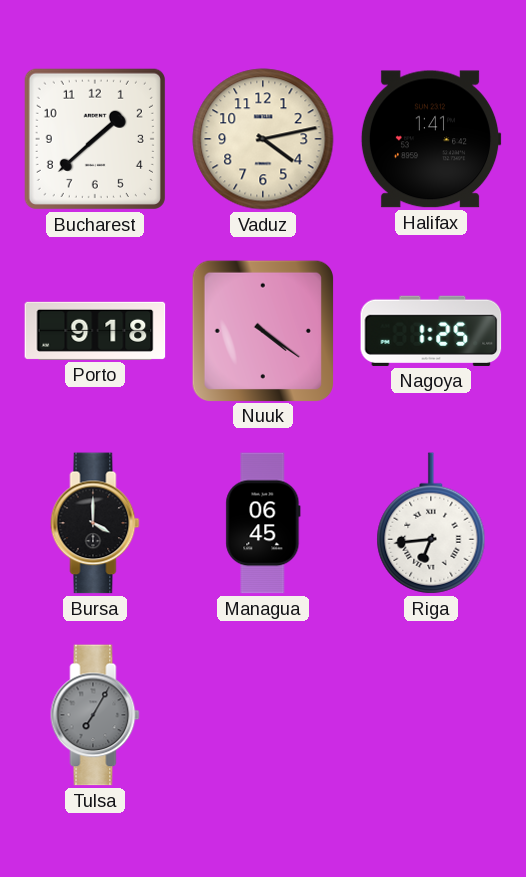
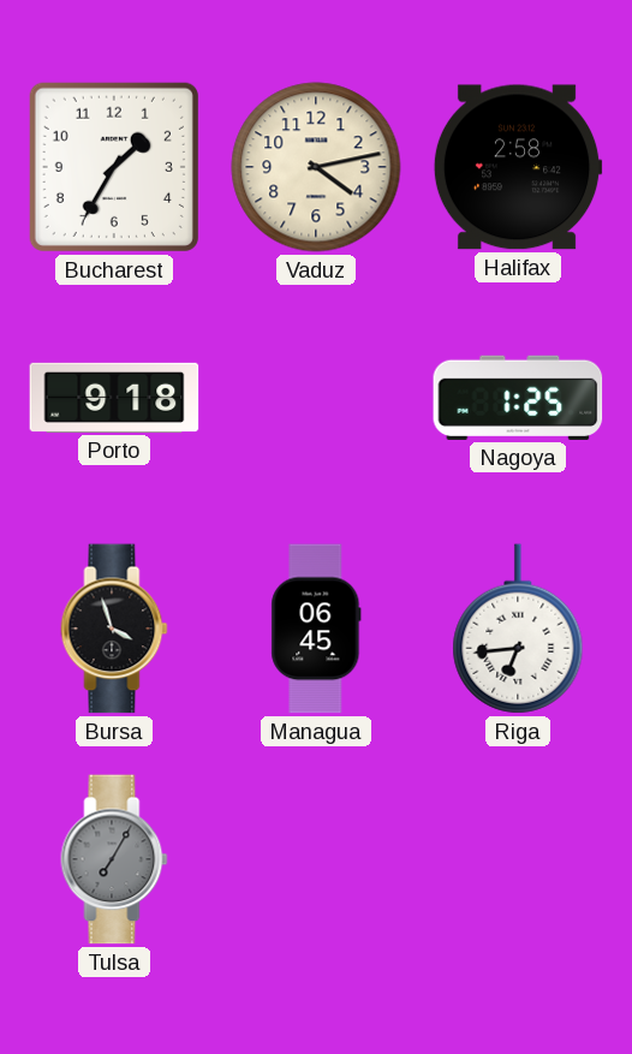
Bucharest: 1:38 -> 1:35 (114, 167)
Halifax: 1:41 -> 2:58 (518, 167)
Nuuk: 4:21 -> none (262, 330)
Bursa: 4:00 -> 3:57 (114, 629)
